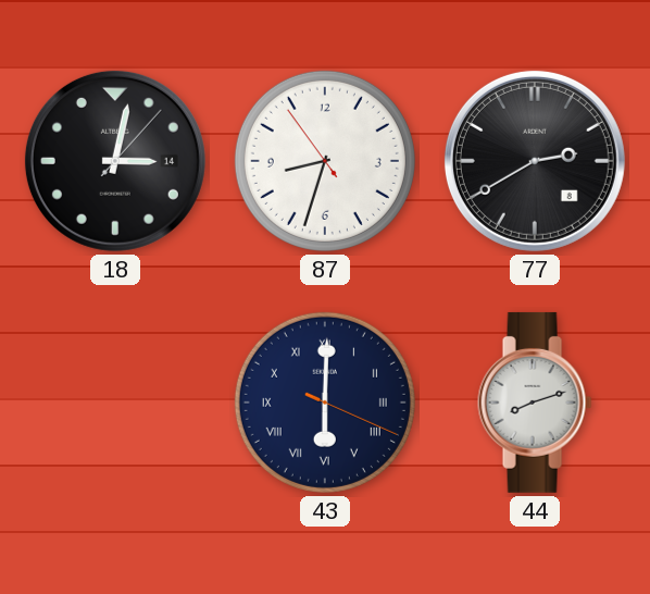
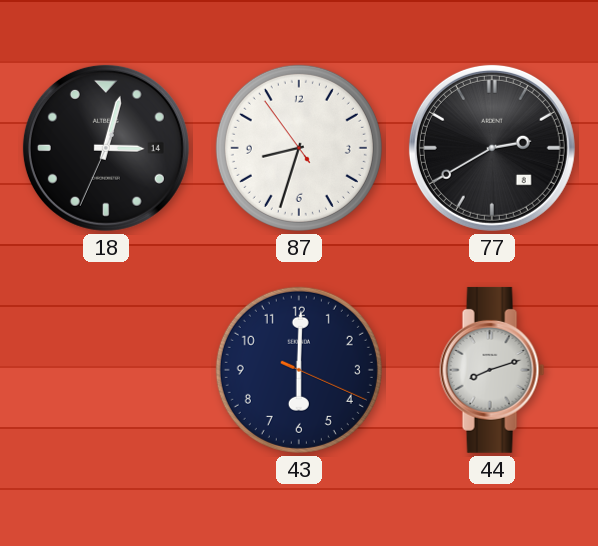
18: 3:02:07 -> 3:02:34 (106, 148)
43 numerals: Roman -> Arabic (299, 370)
